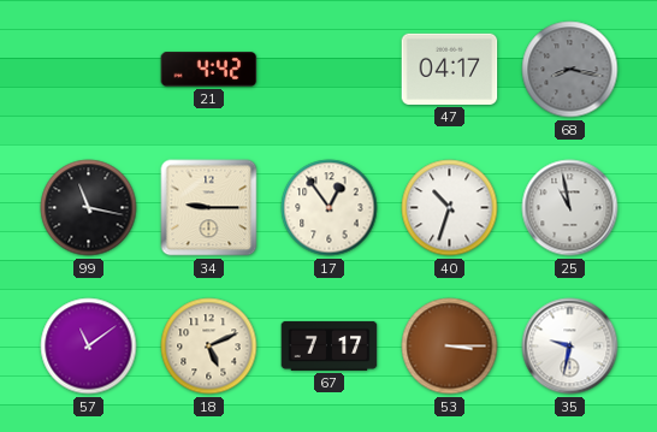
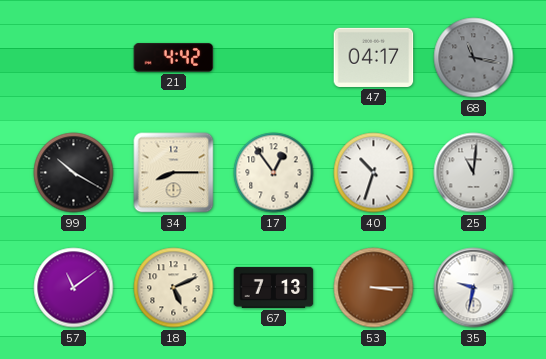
68: 8:17 -> 11:17 (474, 58)
99: 11:17 -> 10:20 (74, 173)
34: 9:15 -> 8:15 (174, 173)
25: 10:58 -> 11:01 (474, 173)
67: 7:17 -> 7:13 (274, 287)
